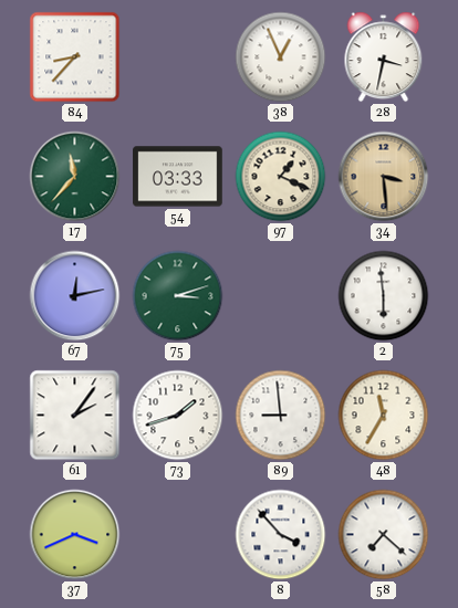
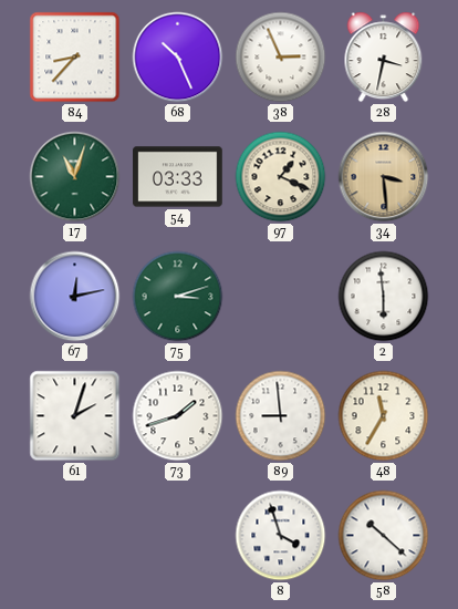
68: none -> 10:26 (178, 58)
38: 12:56 -> 2:56 (281, 58)
17: 11:37 -> 11:03 (75, 177)
61: 2:06 -> 2:03 (75, 416)
37: 3:41 -> none (75, 535)
8: 3:53 -> 3:57 (281, 536)
58: 7:22 -> 10:22 (384, 536)
